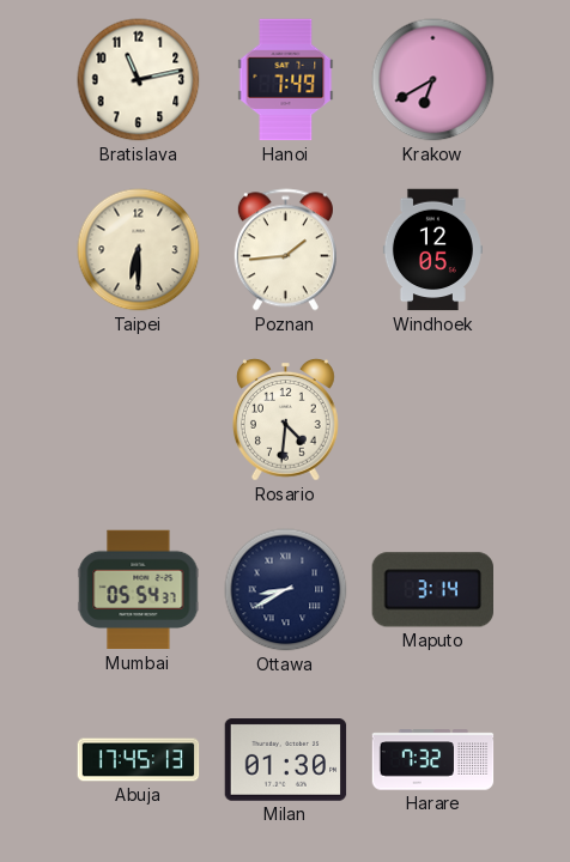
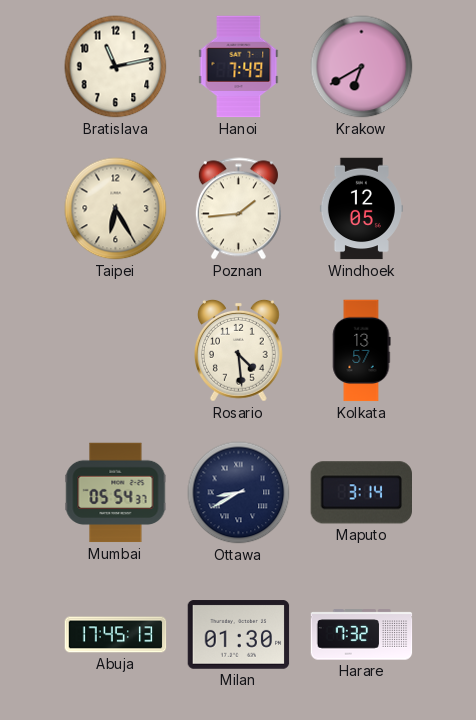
Taipei: 6:30 -> 6:25 (116, 209)
Rosario: 4:31 -> 4:29 (238, 350)
Kolkata: none -> 13:57 (362, 351)
